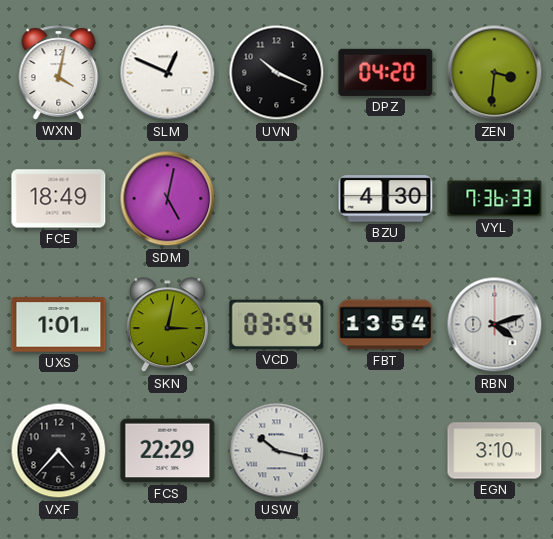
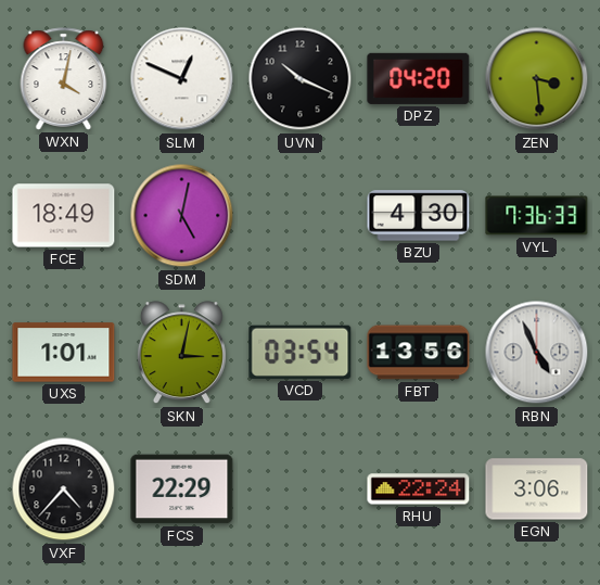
ZEN: 3:31 -> 3:29 (537, 79)
FBT: 13:54 -> 13:56 (419, 353)
RBN: 4:12 -> 4:56 (537, 353)
USW: 10:17 -> none (277, 451)
RHU: none -> 22:24 (419, 489)
EGN: 3:10 -> 3:06 (537, 489)
